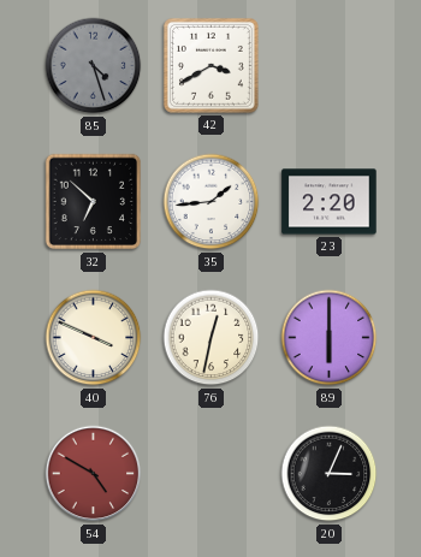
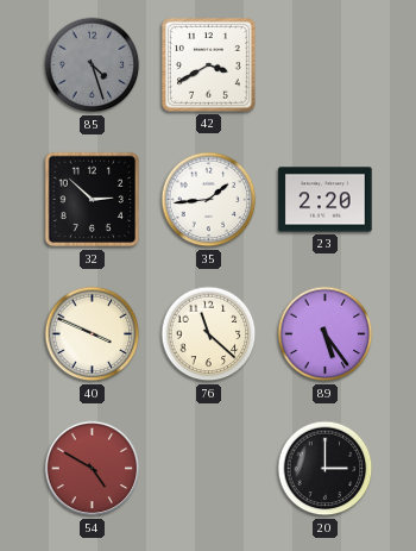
32: 6:52 -> 2:52 (93, 200)
76: 12:32 -> 11:22 (209, 334)
89: 6:00 -> 5:24 (326, 334)
20: 3:04 -> 3:00 (326, 469)
